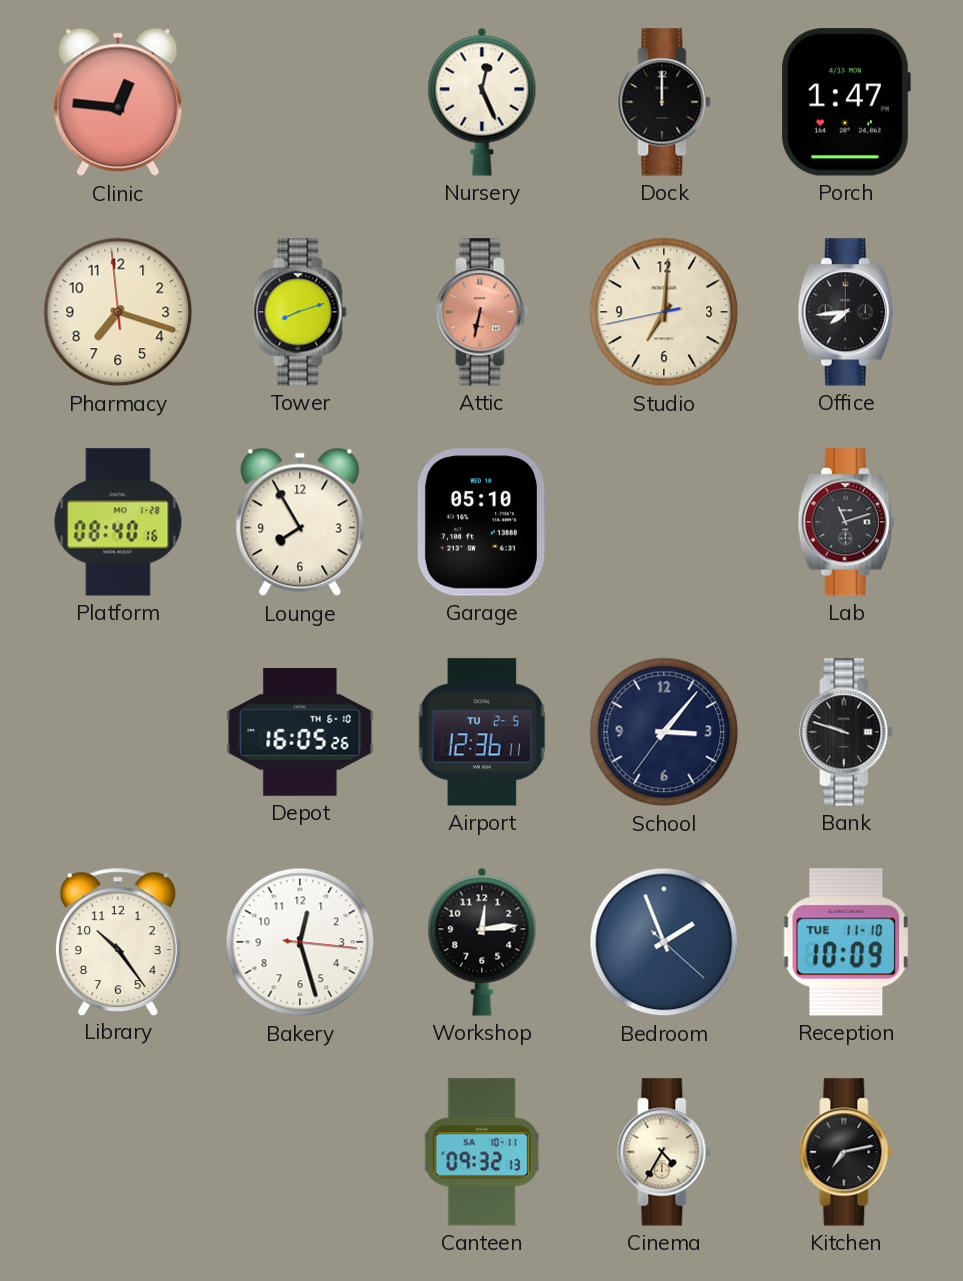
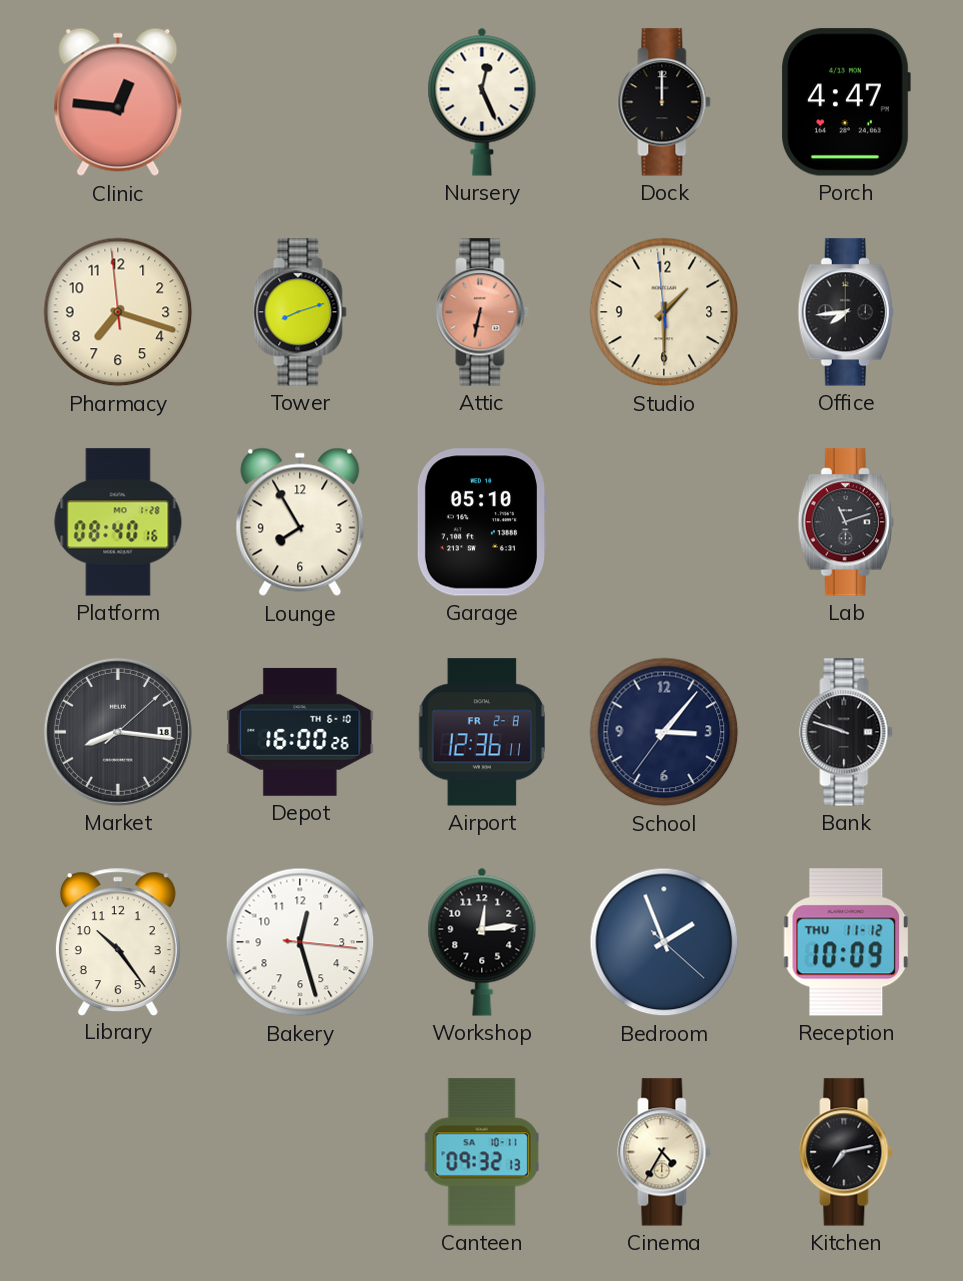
Porch: 1:47 -> 4:47 (846, 102)
Studio: 7:00 -> 1:29 (664, 312)
Market: none -> 8:16 (118, 732)
Depot: 16:05 -> 16:00 (300, 732)
Airport date: TU 2-5 -> FR 2-8 (481, 732)
Reception date: TUE 11-10 -> THU 11-12 (846, 942)
